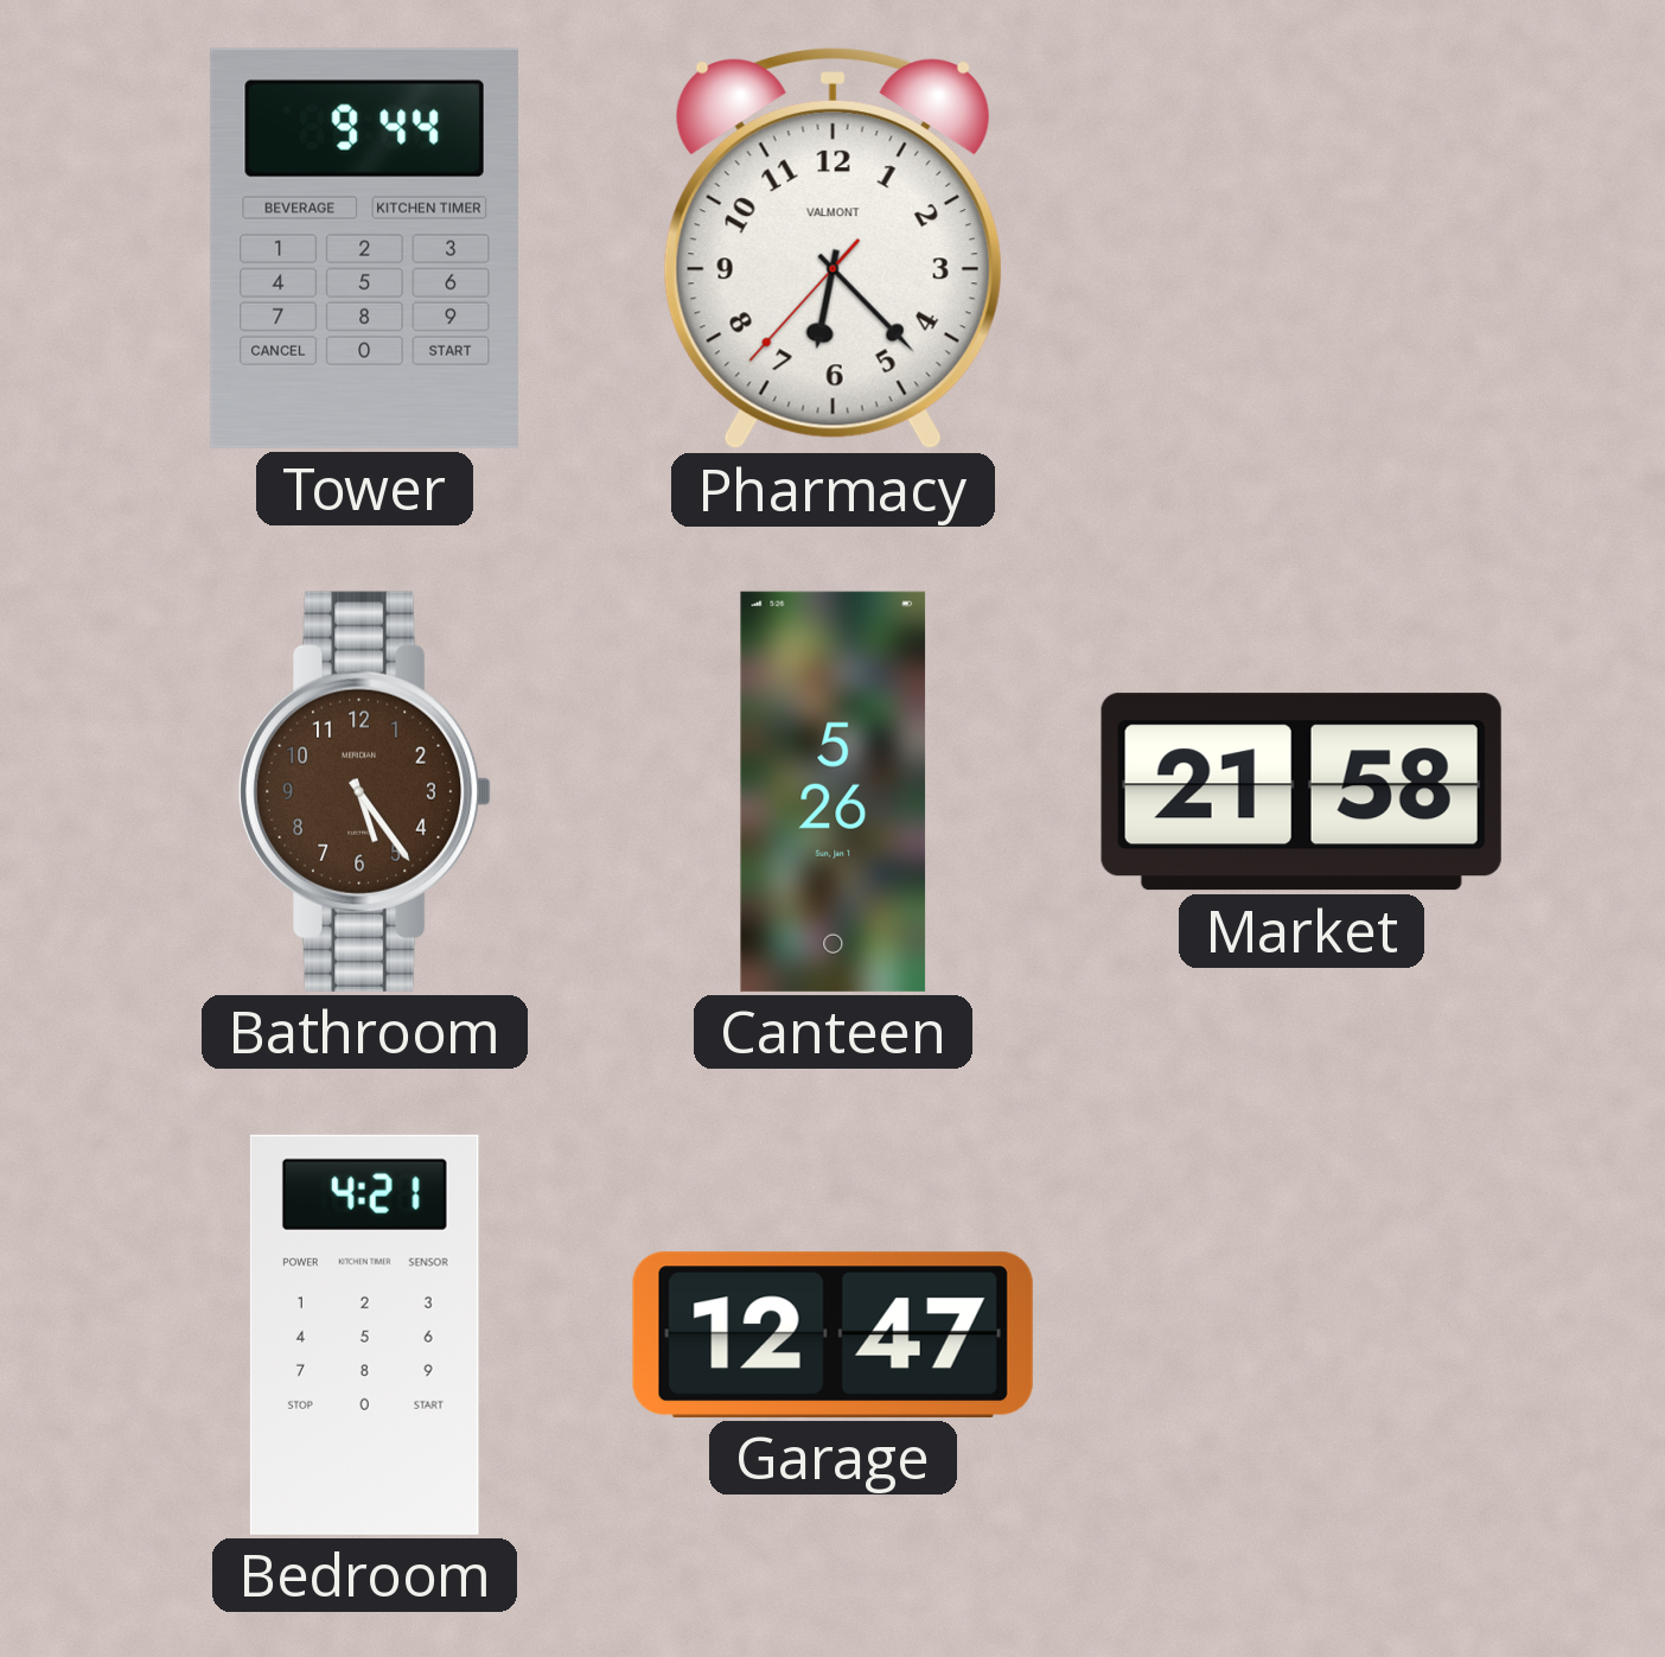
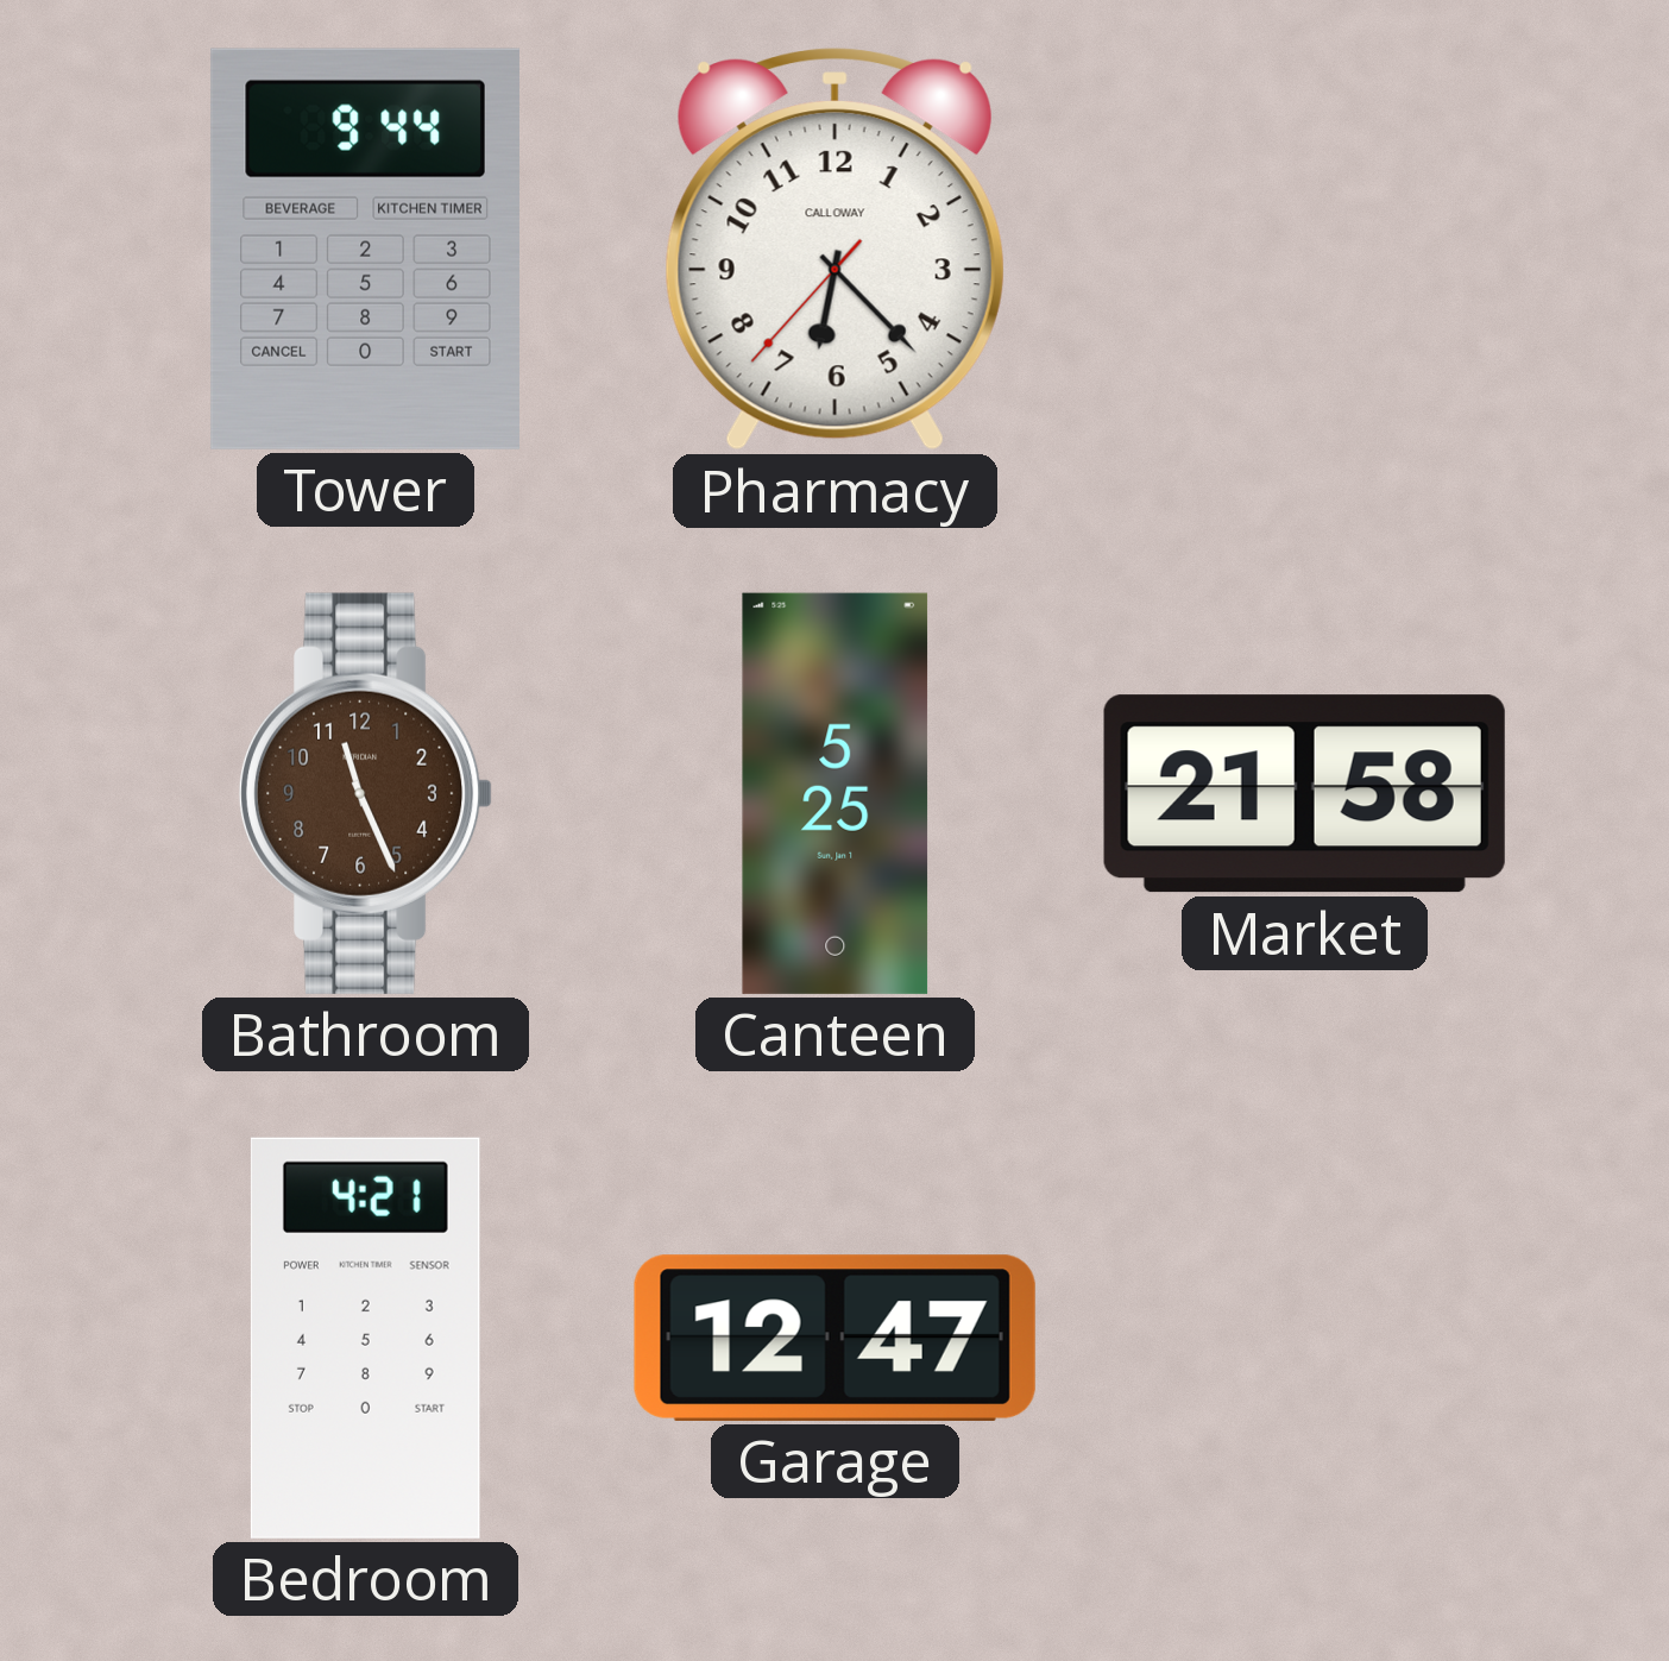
Pharmacy brand: VALMONT -> CALLOWAY (834, 250)
Bathroom: 5:24 -> 11:26 (367, 793)
Canteen: 5:26 -> 5:25 (836, 793)
